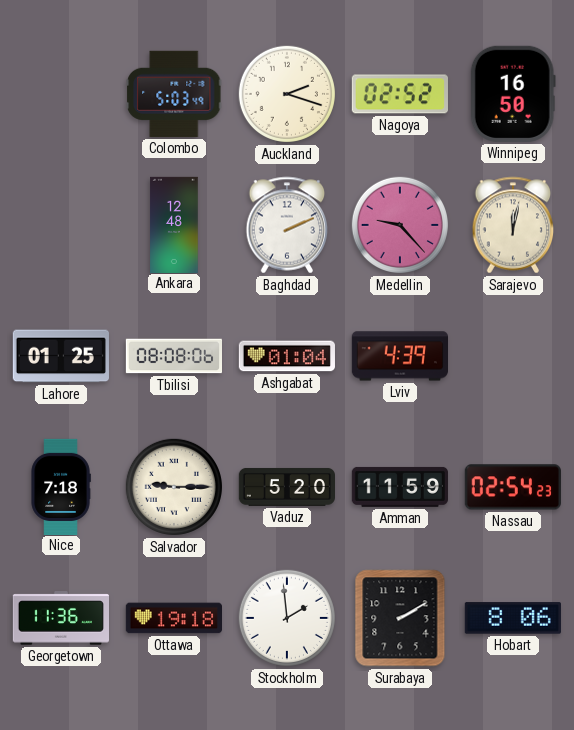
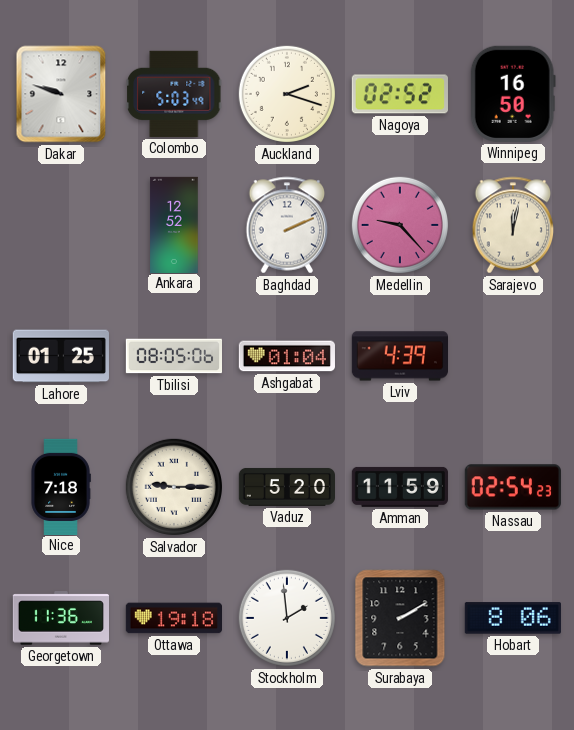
Dakar: none -> 9:48 (61, 94)
Ankara: 12:48 -> 12:52 (174, 224)
Tbilisi: 08:08 -> 08:05 (173, 356)
